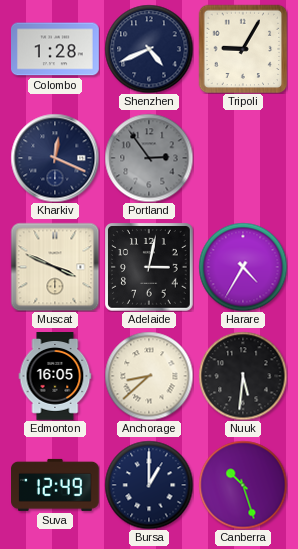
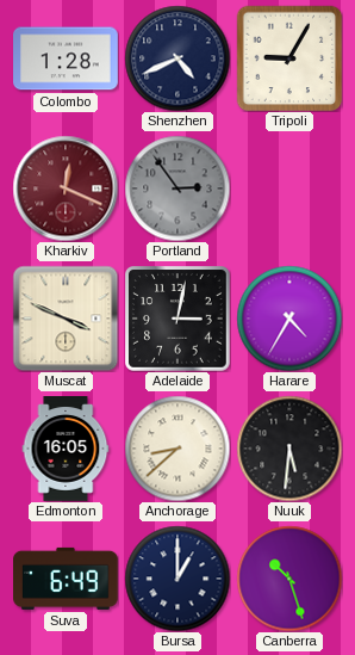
Kharkiv dial: navy -> burgundy (66, 189)
Suva: 12:49 -> 6:49 (67, 579)
